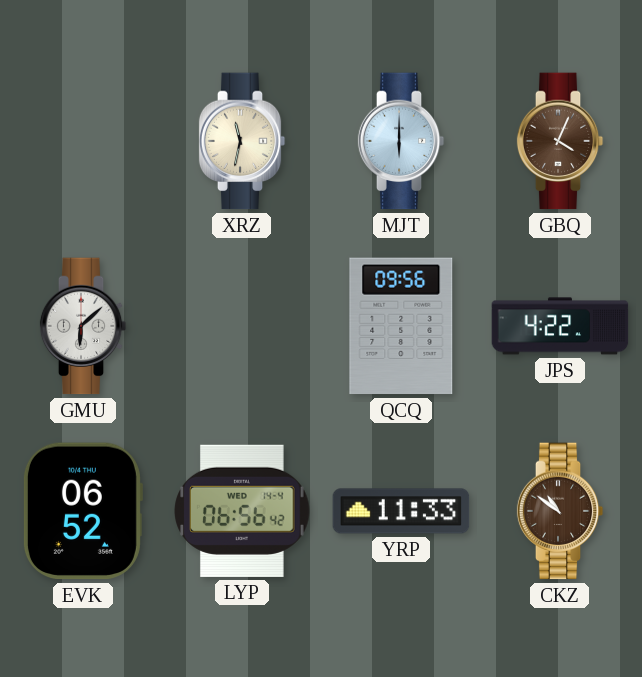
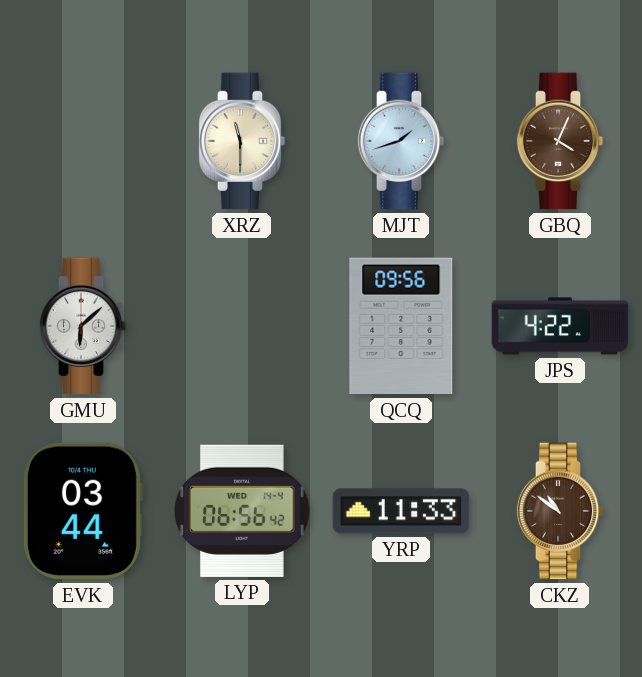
XRZ: 11:32 -> 11:30 (242, 141)
MJT: 6:00 -> 1:42 (401, 141)
EVK: 06:52 -> 03:44 (82, 511)
